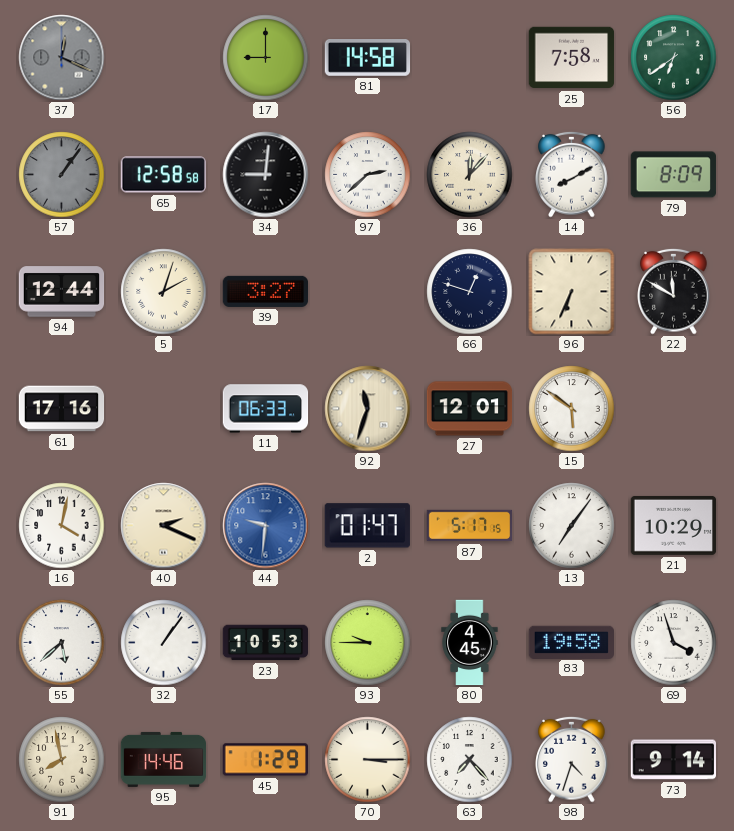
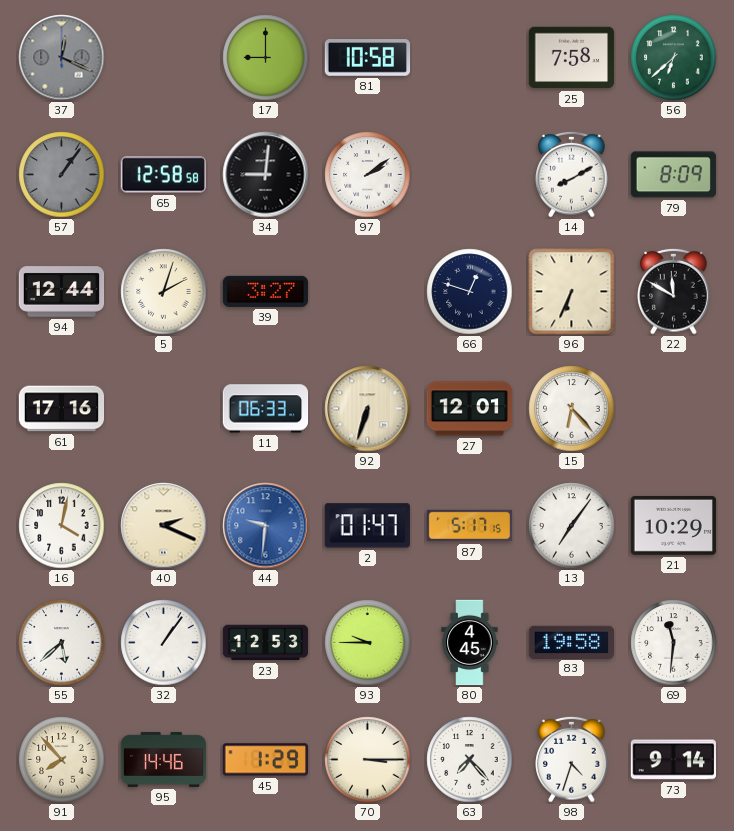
81: 14:58 -> 10:58 (368, 58)
56: 6:39 -> 6:38 (674, 58)
97: 2:38 -> 2:09 (368, 175)
36: 12:07 -> none (470, 175)
92: 11:33 -> 6:33 (368, 409)
15: 5:51 -> 6:23 (572, 409)
23: 10:53 -> 12:53 (266, 643)
69: 3:57 -> 11:31 (674, 643)
91: 7:58 -> 7:53 (62, 760)
